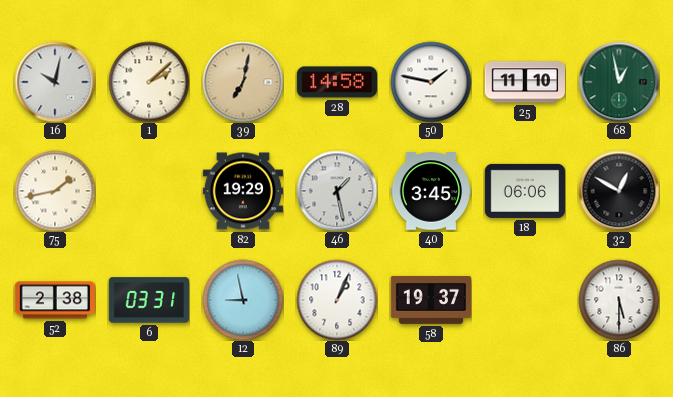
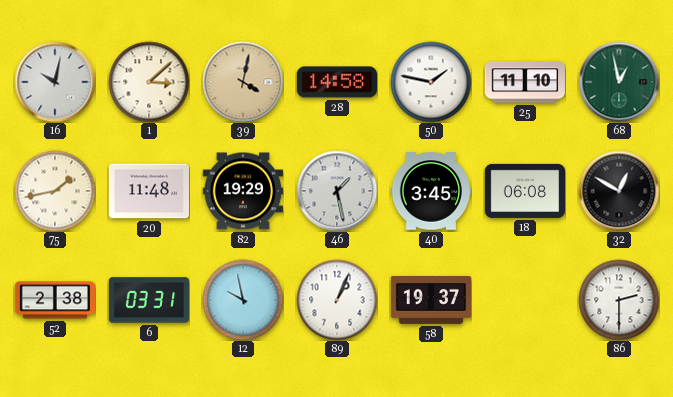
1: 2:08 -> 3:08 (149, 82)
39: 7:02 -> 4:02 (243, 82)
20: none -> 11:48 (148, 191)
18: 06:06 -> 06:08 (524, 191)
12: 8:58 -> 9:58 (243, 300)
86: 5:30 -> 2:30 (619, 300)
